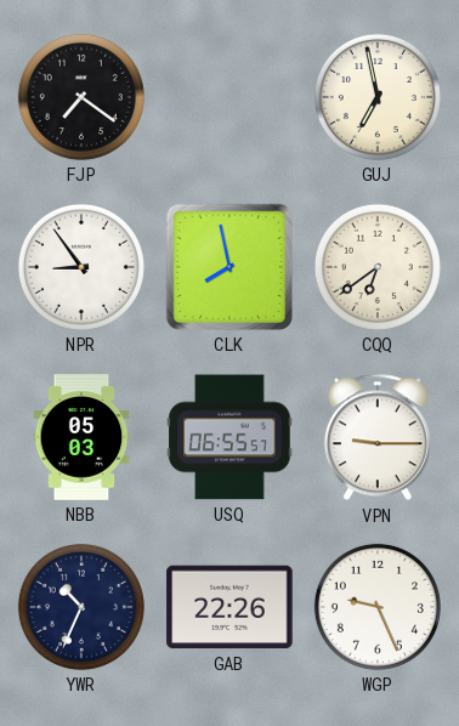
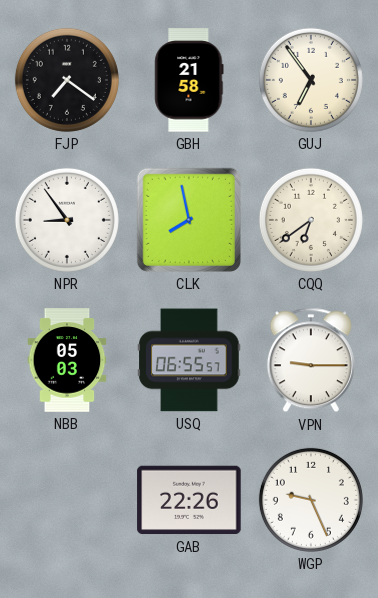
GBH: none -> 21:58 (189, 80)
GUJ: 6:58 -> 6:54 (311, 80)
YWR: 10:34 -> none (81, 607)
